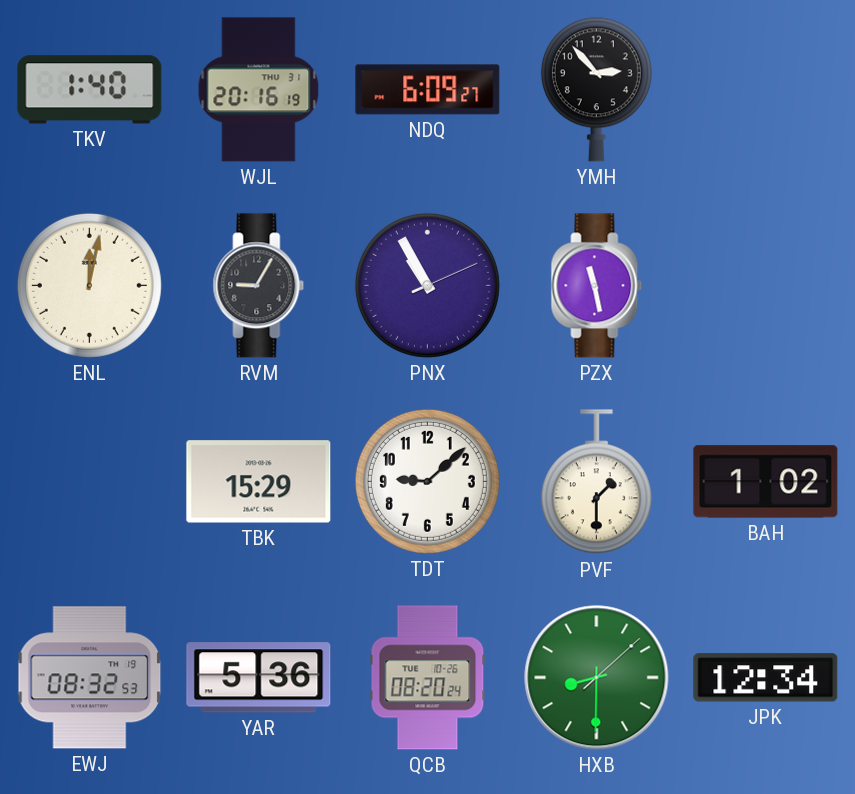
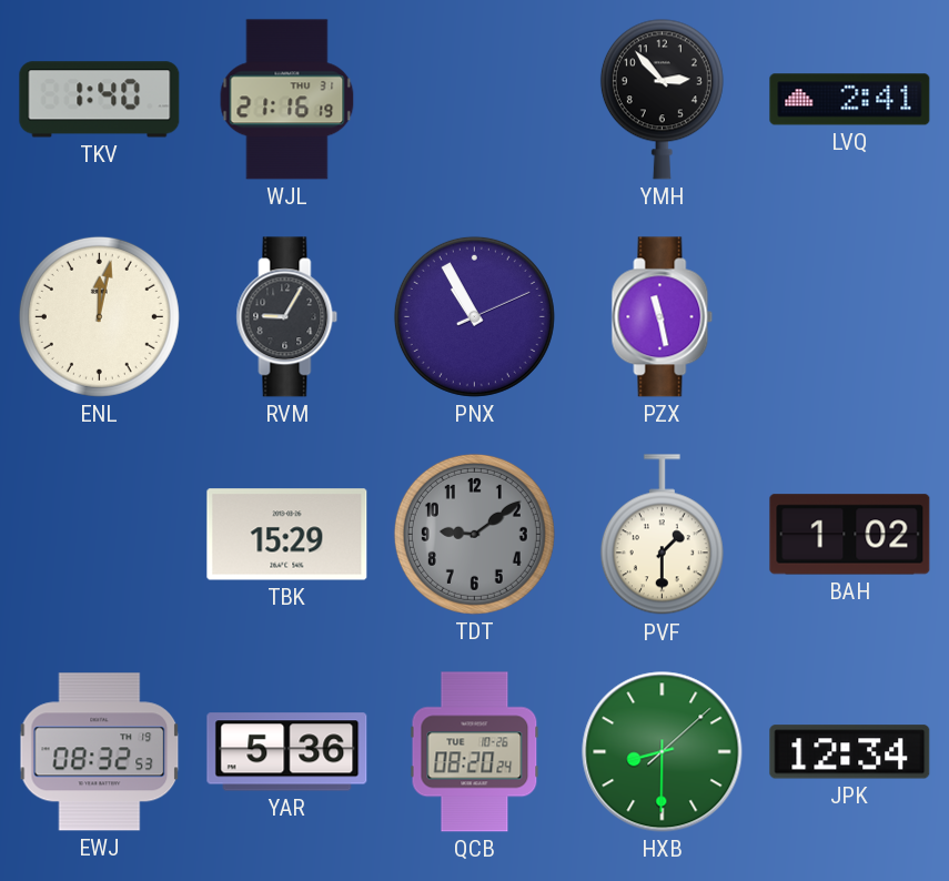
WJL: 20:16 -> 21:16 (287, 100)
NDQ: 6:09 -> none (428, 90)
LVQ: none -> 2:41 (850, 100)
TDT: 9:08 -> 9:09 (474, 534)
TDT dial: white -> grey (474, 534)
